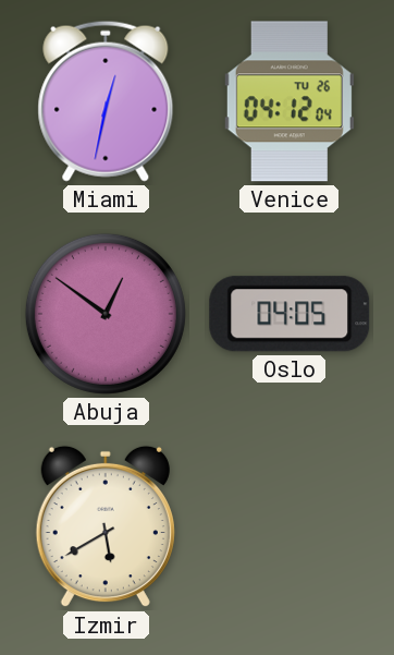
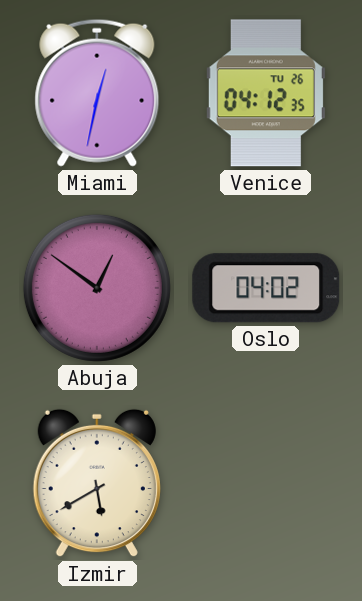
Venice: 04:12:04 -> 04:12:35 (266, 93)
Oslo: 04:05 -> 04:02 (266, 288)
